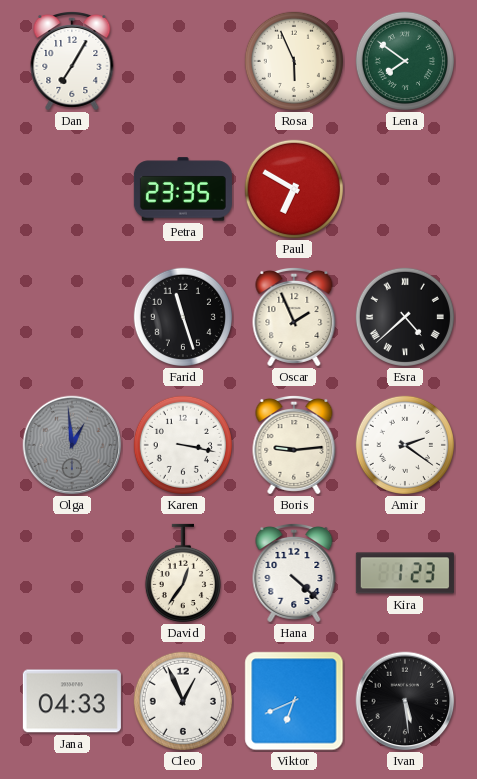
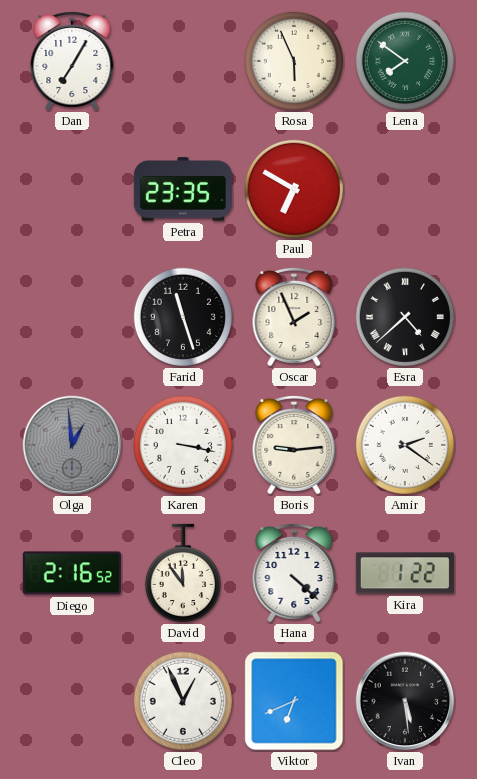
Diego: none -> 2:16 (72, 573)
David: 12:36 -> 11:54 (183, 573)
Kira: 1:23 -> 1:22 (405, 573)
Jana: 04:33 -> none (72, 701)
